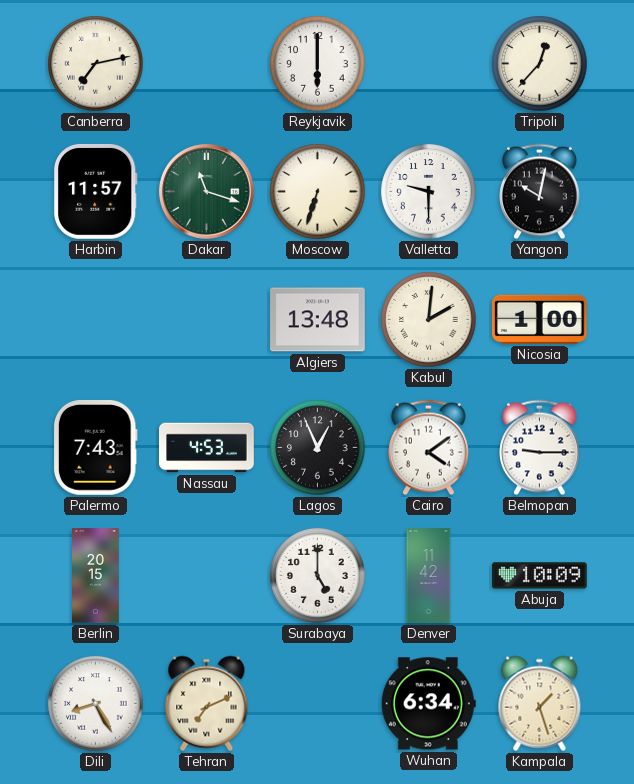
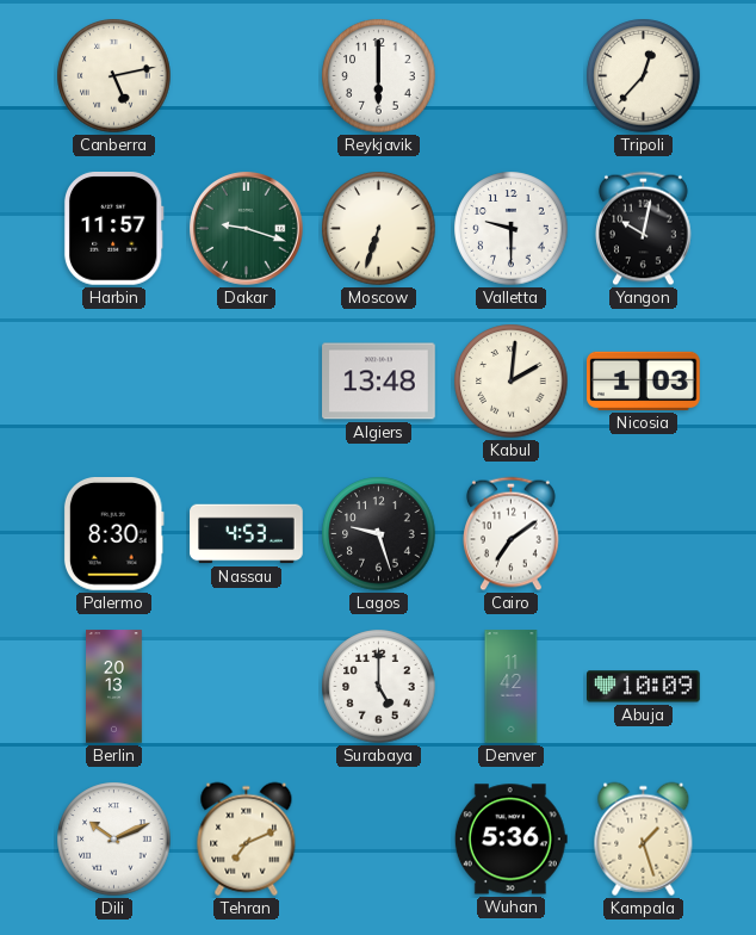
Canberra: 7:13 -> 5:13 (114, 76)
Dakar: 11:18 -> 9:18 (247, 229)
Nicosia: 1:00 -> 1:03 (644, 380)
Palermo: 7:43 -> 8:30 (113, 534)
Lagos: 12:56 -> 9:27 (379, 534)
Cairo: 4:09 -> 7:09 (512, 534)
Belmopan: 9:15 -> none (540, 448)
Berlin: 20:15 -> 20:13 (114, 687)
Dili: 8:25 -> 10:11 (114, 840)
Wuhan: 6:34 -> 5:36 (510, 840)
